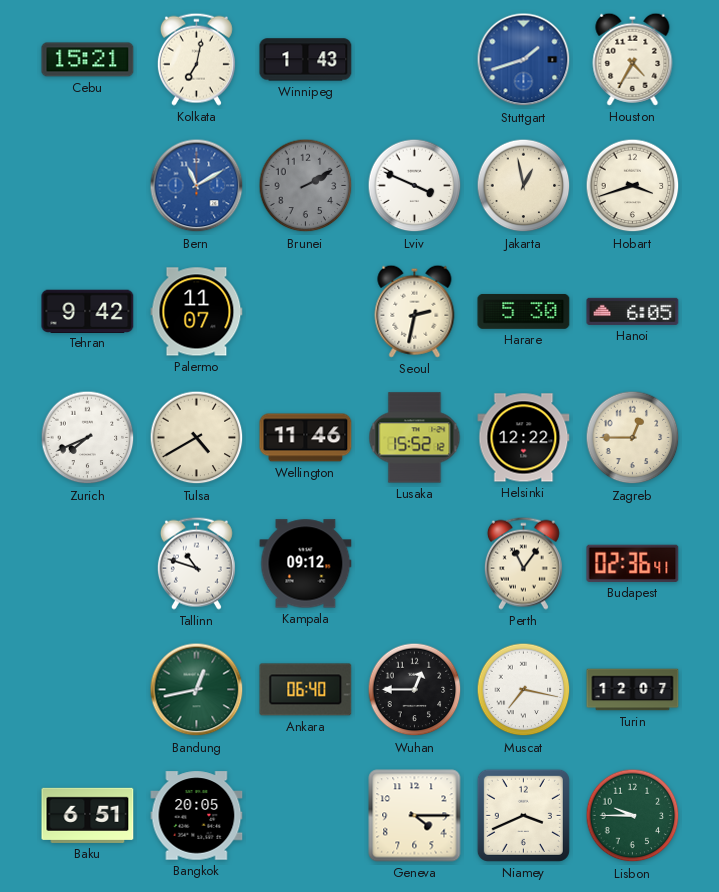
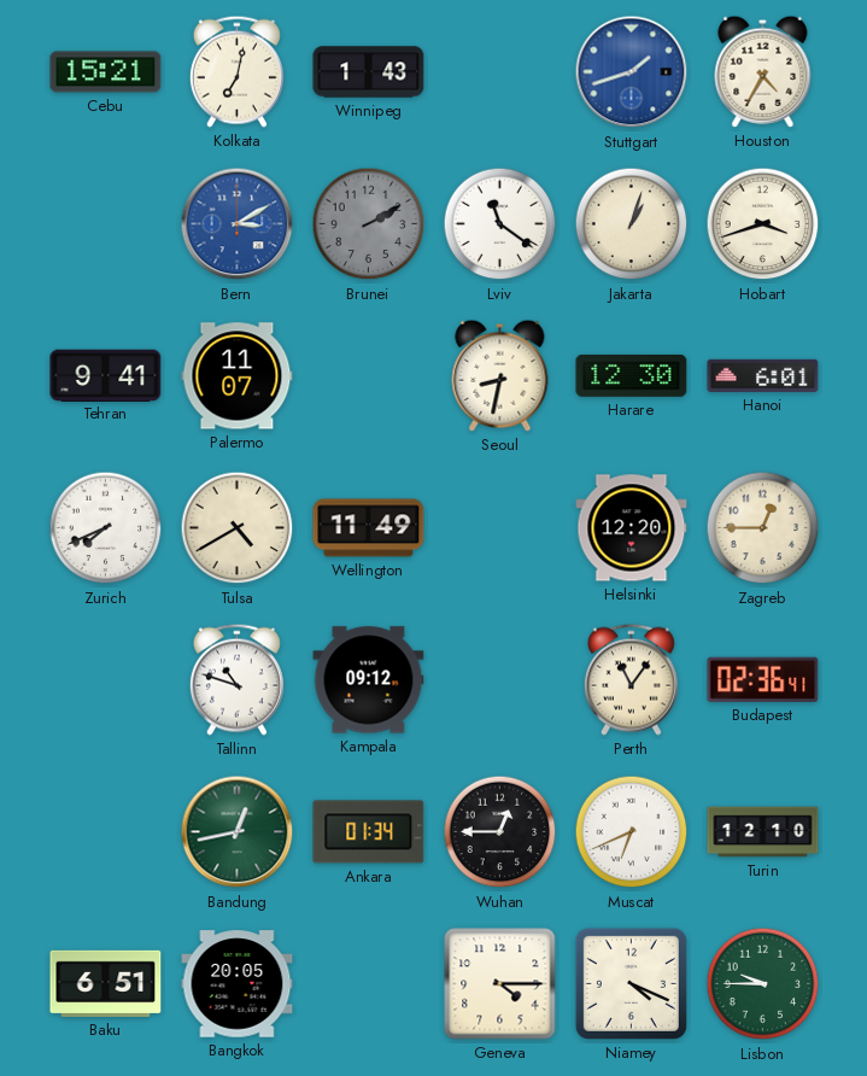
Bern: 11:10 -> 3:10 (238, 224)
Lviv: 3:49 -> 11:21 (500, 224)
Jakarta: 12:58 -> 1:03 (632, 224)
Tehran: 9:42 -> 9:41 (106, 375)
Seoul: 2:32 -> 8:32 (500, 375)
Harare: 5:30 -> 12:30 (632, 375)
Hanoi: 6:05 -> 6:01 (763, 375)
Wellington: 11:46 -> 11:49 (369, 528)
Lusaka: 15:52 -> none (415, 438)
Helsinki: 12:22 -> 12:20 (632, 528)
Ankara: 06:40 -> 01:34 (369, 832)
Muscat: 7:17 -> 6:41 (632, 832)
Turin: 12:07 -> 12:10 (763, 832)
Niamey: 3:41 -> 4:19 (631, 983)
